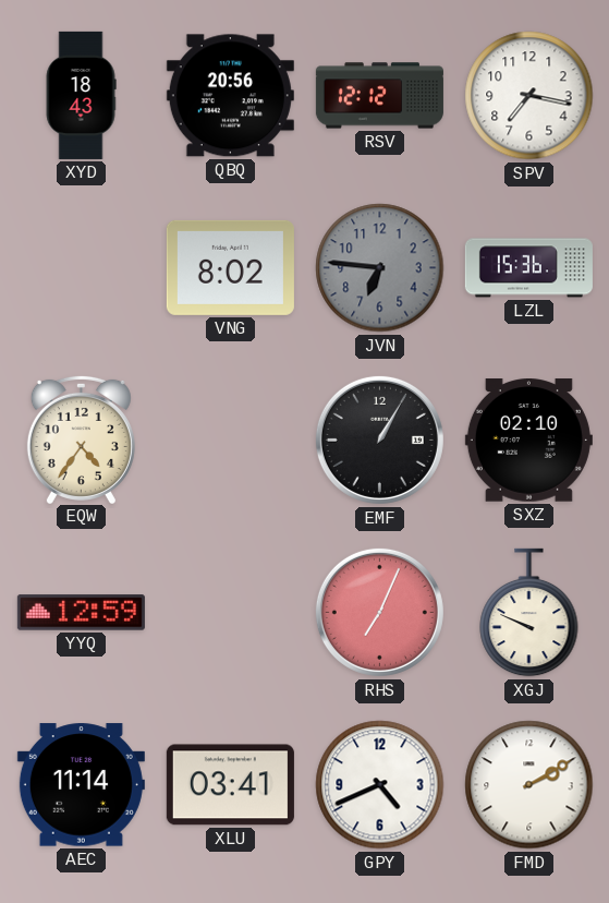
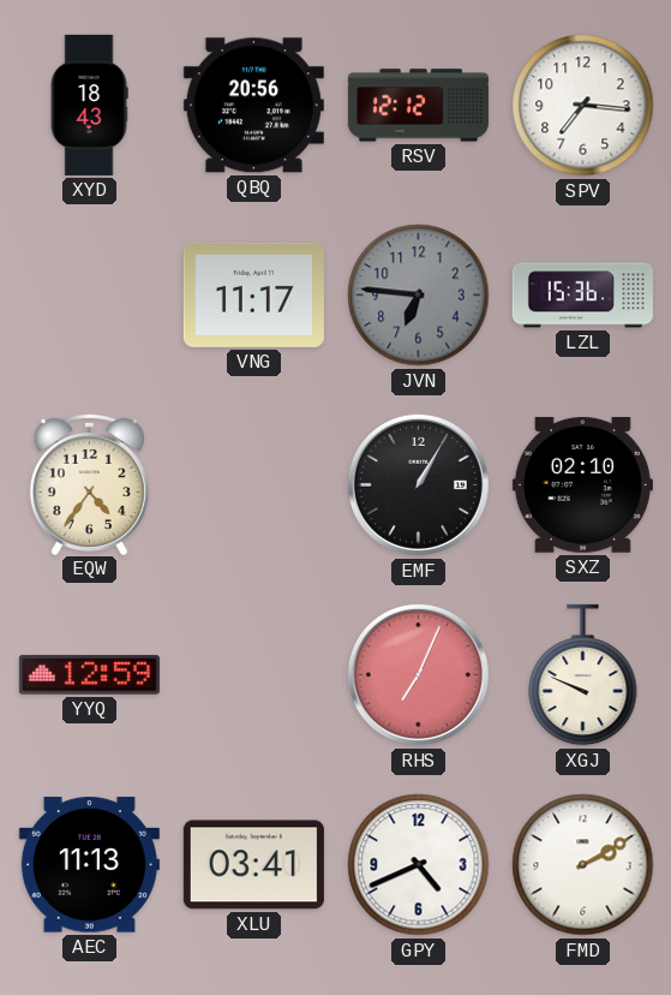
SPV: 7:17 -> 7:16 (583, 106)
VNG: 8:02 -> 11:17 (253, 294)
AEC: 11:14 -> 11:13 (89, 865)
